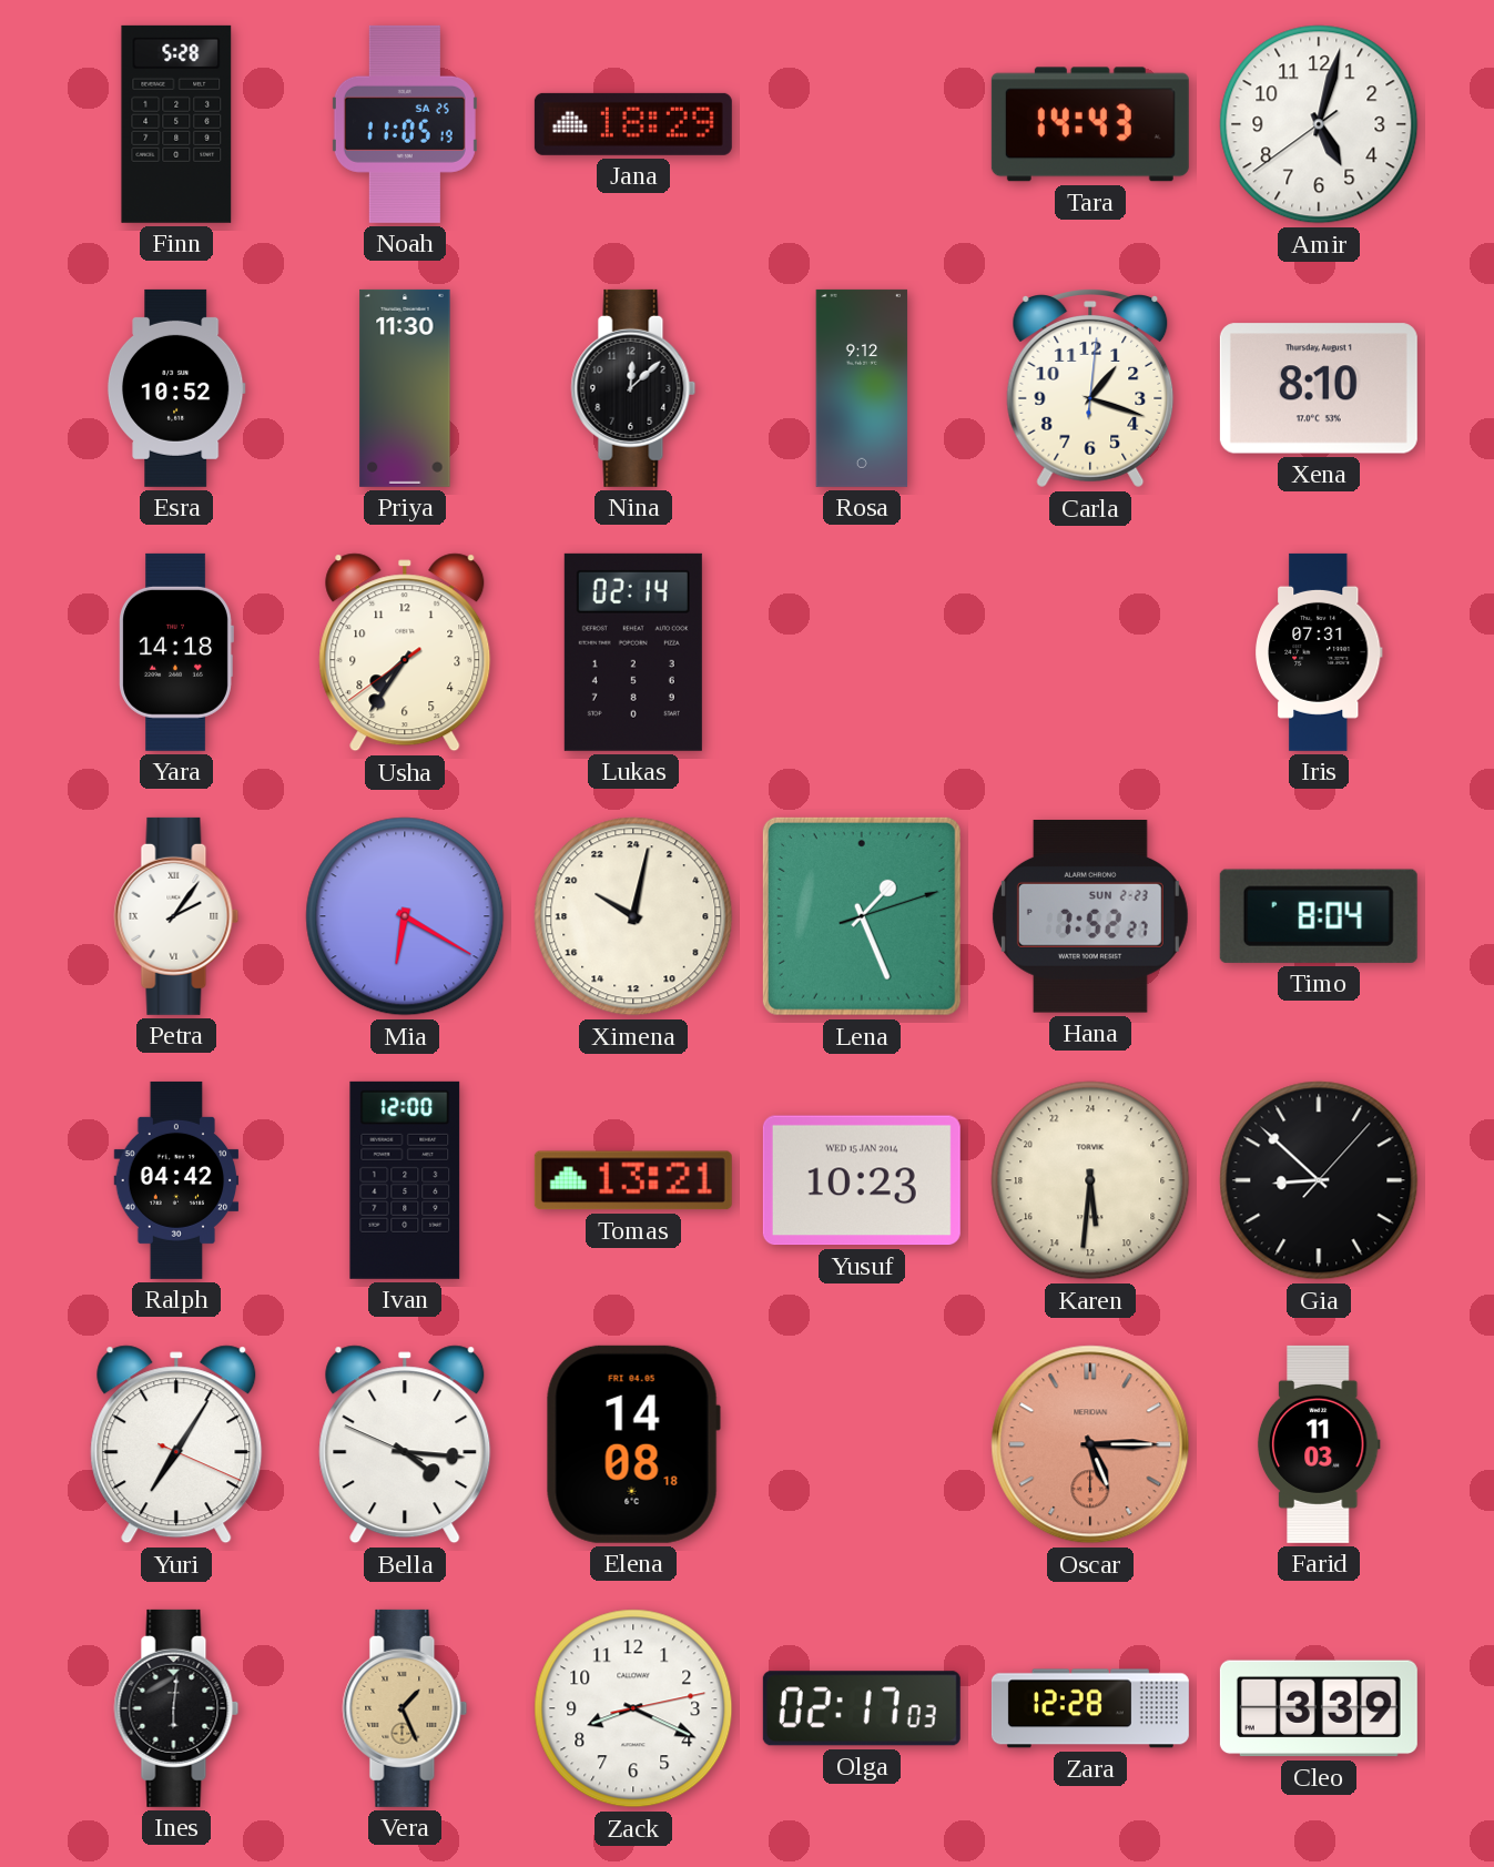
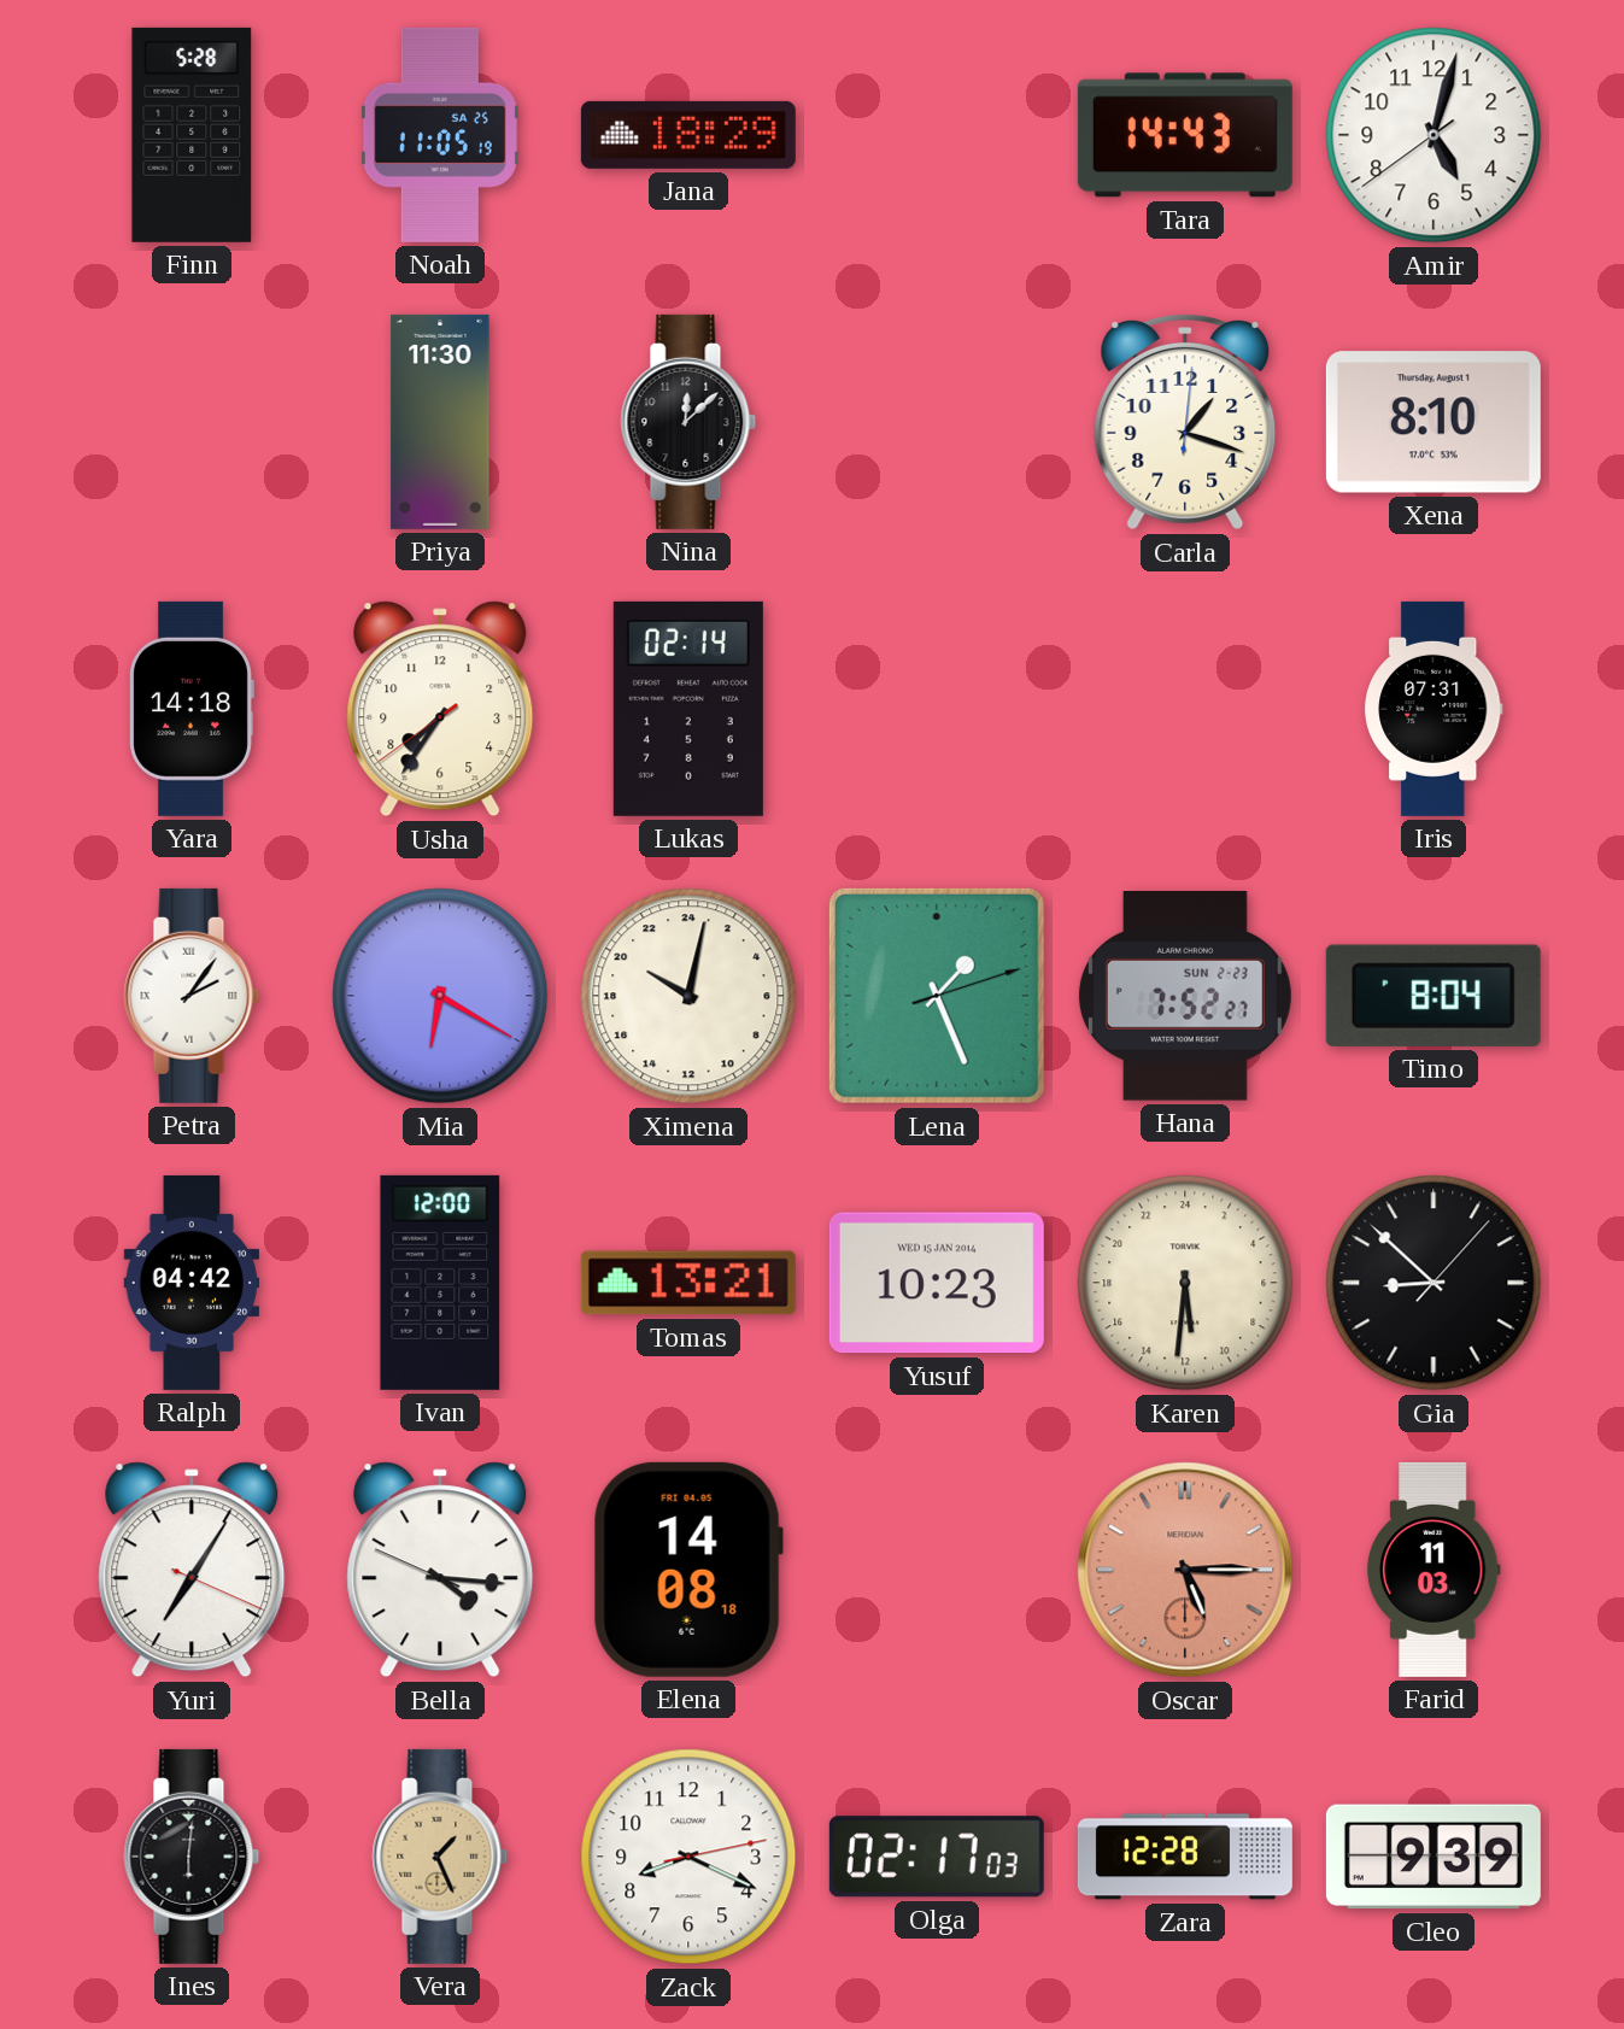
Esra: 10:52 -> none (176, 388)
Rosa: 9:12 -> none (862, 388)
Cleo: 3:39 -> 9:39 (1434, 1857)
